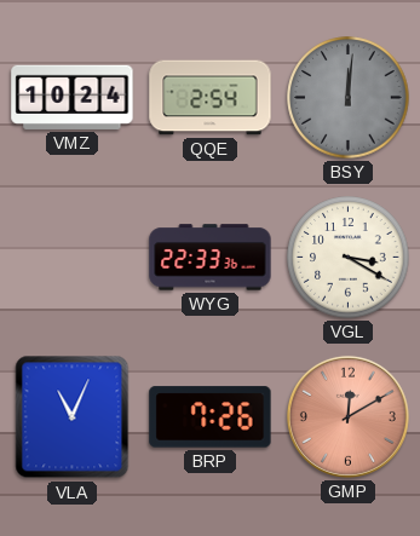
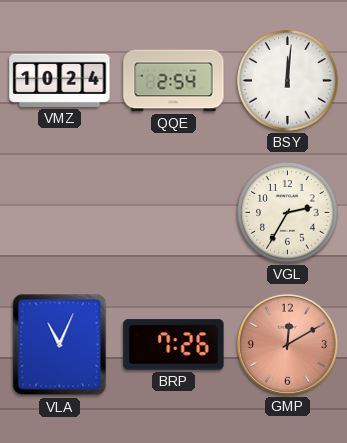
BSY dial: grey -> white (288, 81)
WYG: 22:33 -> none (211, 258)
VGL: 3:20 -> 2:35 (288, 213)
